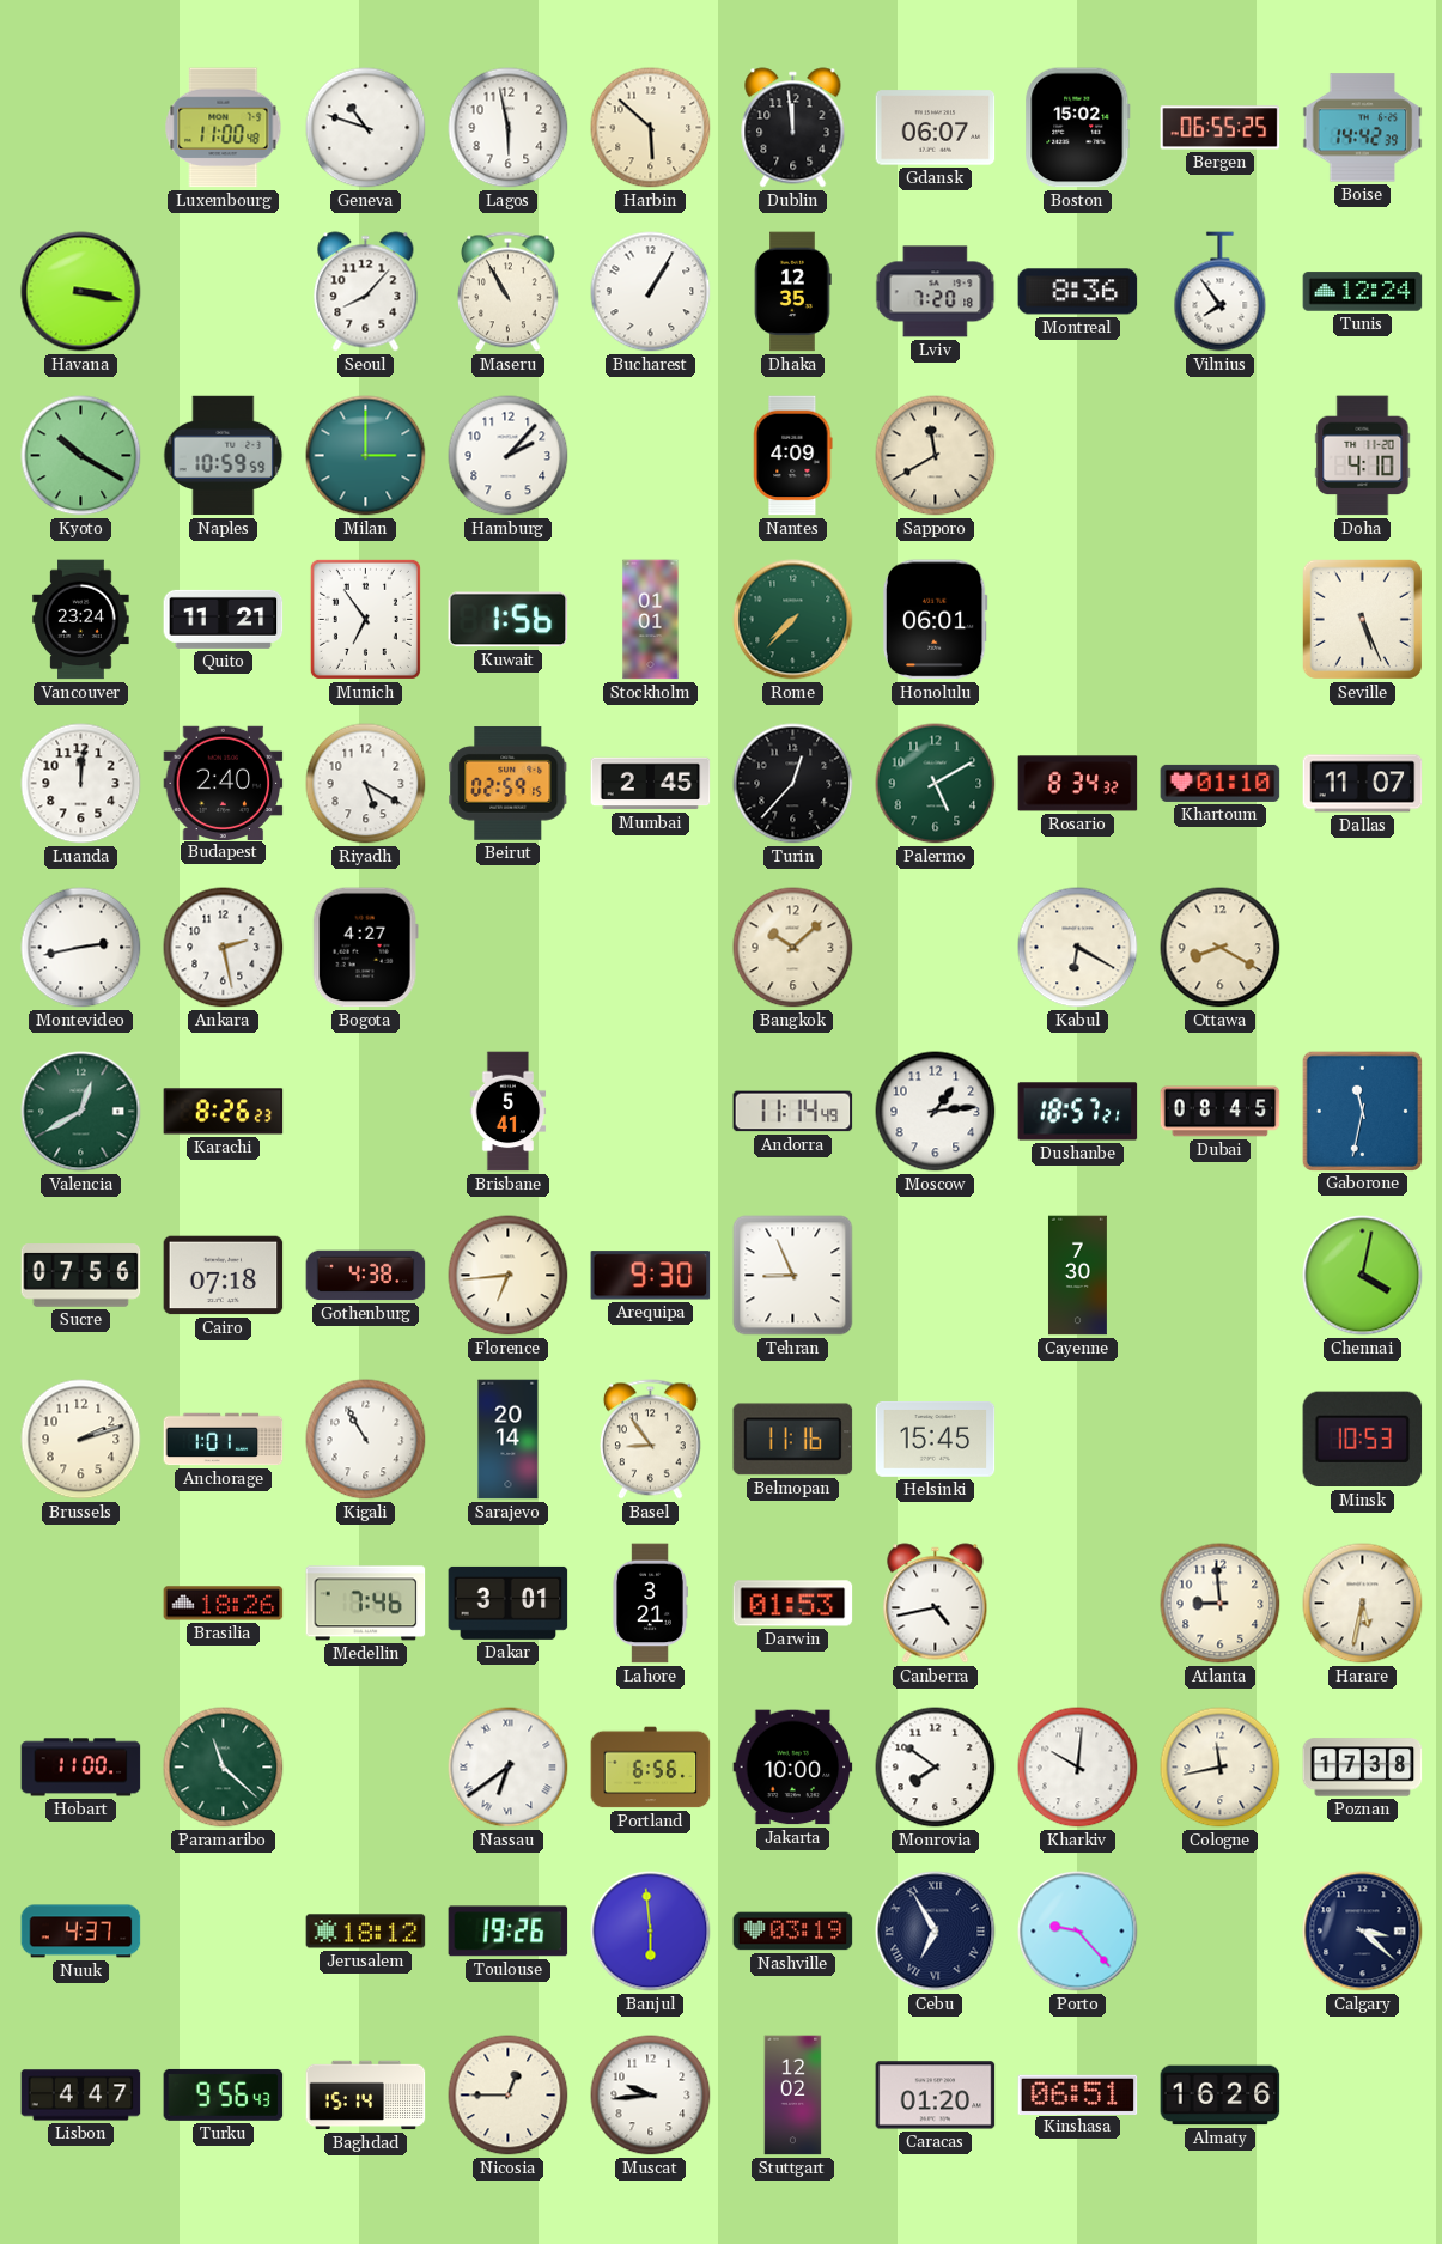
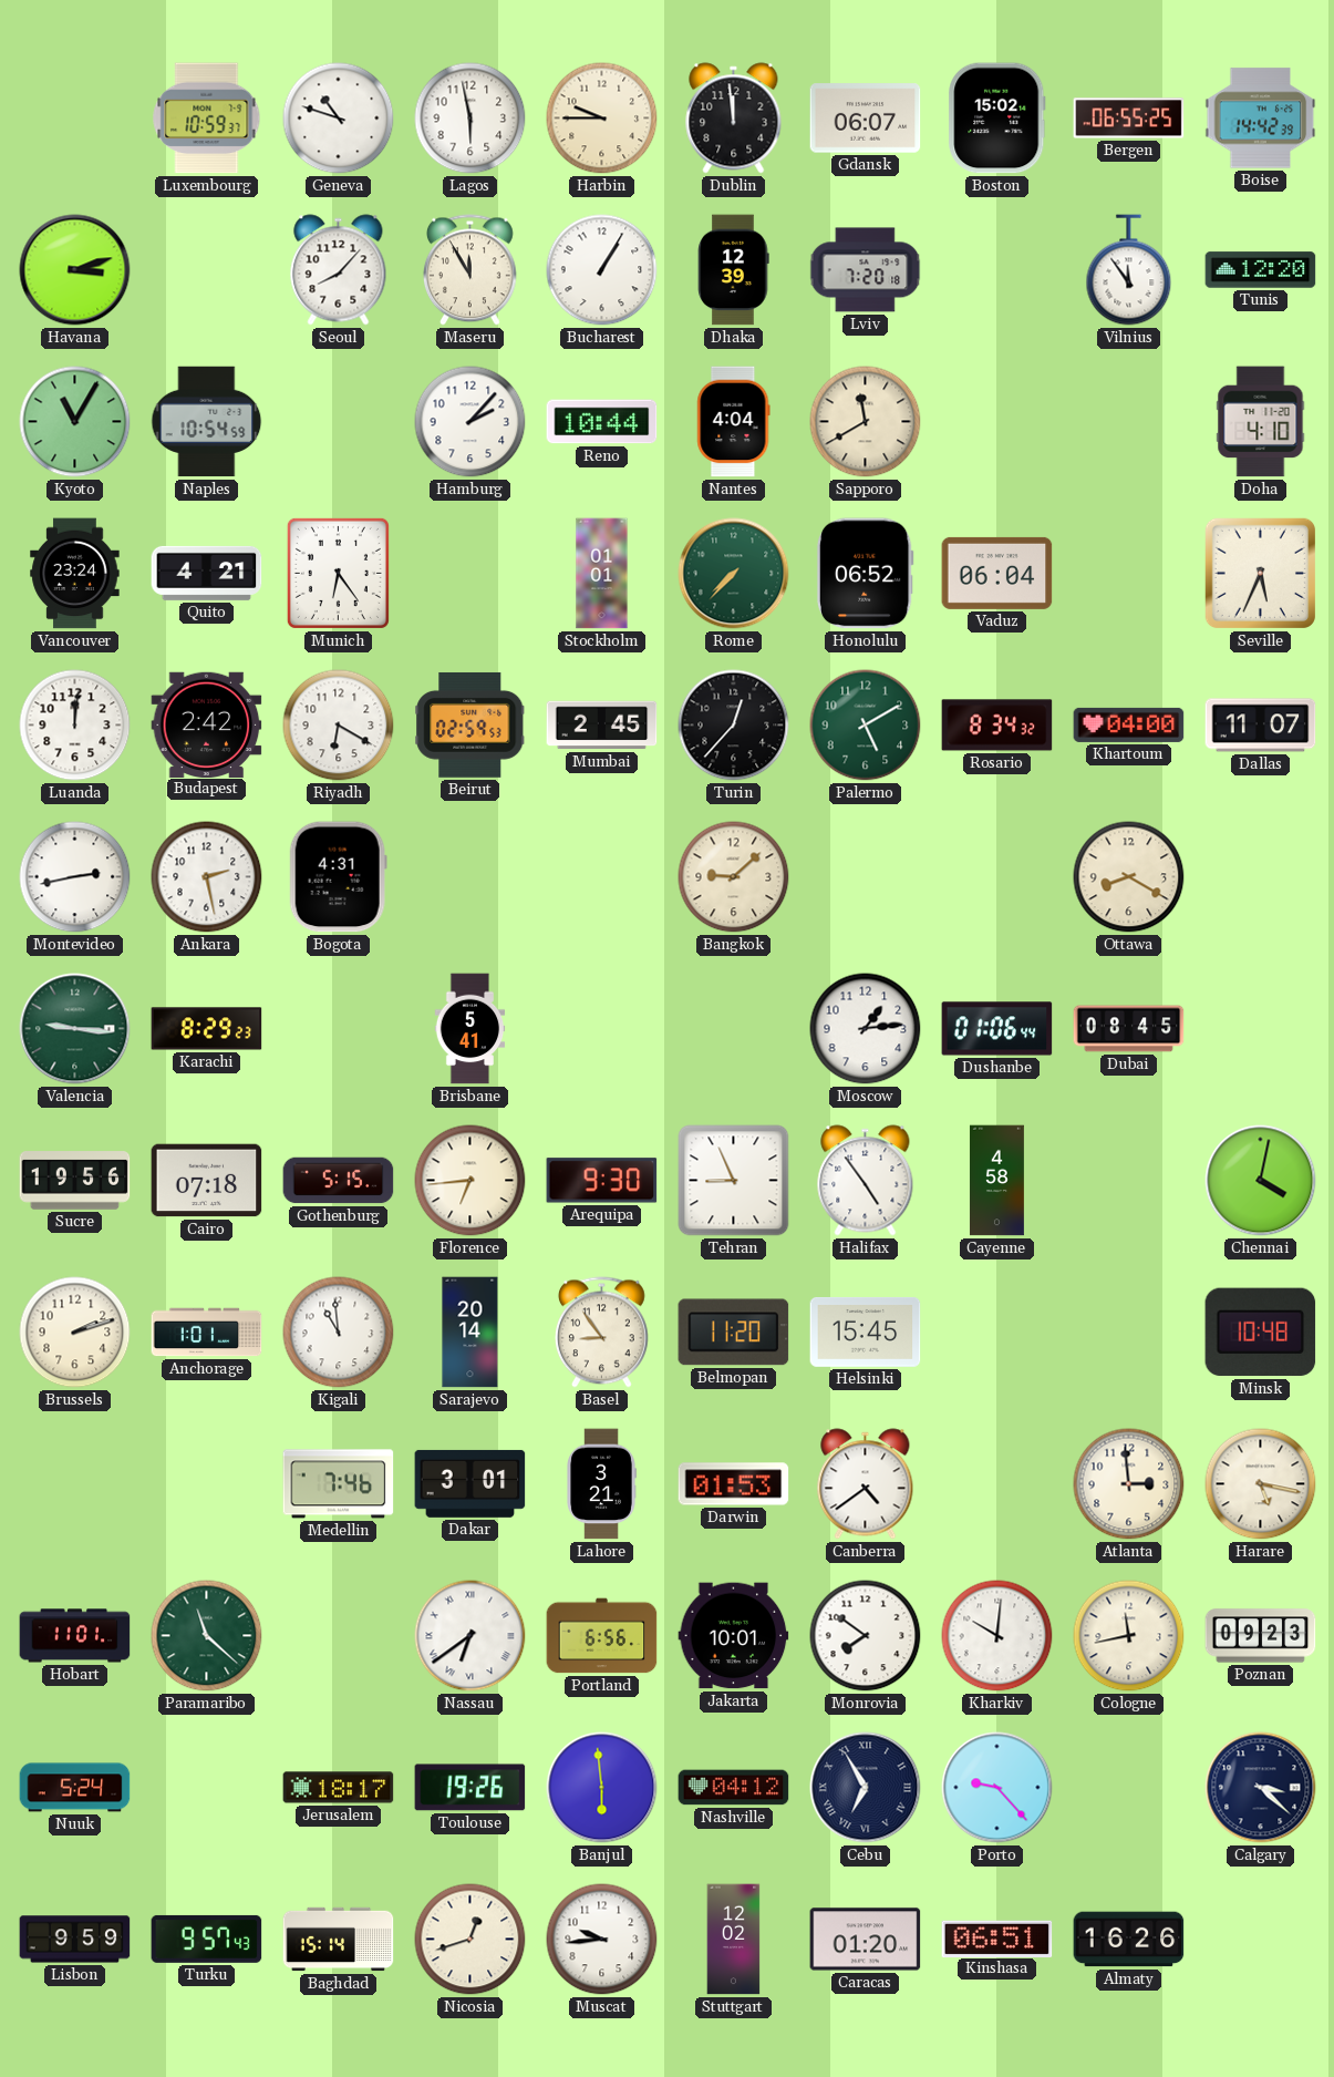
Luxembourg: 11:00 -> 10:59 (207, 119)
Harbin: 5:52 -> 9:45 (602, 119)
Havana: 3:17 -> 3:12 (75, 270)
Maseru: 10:55 -> 11:55 (469, 270)
Dhaka: 12:35 -> 12:39 (734, 270)
Montreal: 8:36 -> none (1078, 292)
Vilnius: 7:54 -> 11:54 (1129, 270)
Tunis: 12:24 -> 12:20 (1261, 270)
Kyoto: 10:20 -> 11:05 (75, 422)
Naples: 10:59 -> 10:54 (207, 422)
Milan: 3:00 -> none (366, 456)
Reno: none -> 10:44 (602, 422)
Nantes: 4:09 -> 4:04 (734, 422)
Quito: 11:21 -> 4:21 (207, 573)
Munich: 6:54 -> 6:24 (338, 573)
Kuwait: 1:56 -> none (509, 620)
Honolulu: 06:01 -> 06:52 (865, 574)
Vaduz: none -> 06:04 (997, 573)
Seville: 5:26 -> 5:34 (1260, 573)
Budapest: 2:40 -> 2:42 (207, 724)
Riyadh: 5:20 -> 6:20 (339, 726)
Beirut: 02:59:15 -> 02:59:53 (470, 726)
Khartoum: 01:10 -> 04:00 (1129, 724)
Bogota: 4:27 -> 4:31 (338, 877)
Bangkok: 10:08 -> 9:08 (734, 877)
Kabul: 6:20 -> none (1078, 948)
Valencia: 12:40 -> 9:16 (75, 1029)
Karachi: 8:26 -> 8:29 (207, 1029)
Andorra: 11:14 -> none (793, 1112)
Dushanbe: 18:57 -> 01:06 (997, 1029)
Gaborone: 11:32 -> none (1362, 1111)
Sucre: 07:56 -> 19:56 (75, 1181)
Gothenburg: 4:38 -> 5:15 (339, 1181)
Halifax: none -> 4:54 (866, 1181)
Cayenne: 7:30 -> 4:58 (996, 1181)
Kigali: 10:55 -> 10:59 (339, 1333)
Belmopan: 11:16 -> 11:20 (734, 1333)
Minsk: 10:53 -> 10:48 (1261, 1333)
Brasilia: 18:26 -> none (224, 1604)
Canberra: 4:43 -> 4:39 (866, 1484)
Atlanta: 8:59 -> 2:59 (1129, 1484)
Harare: 5:32 -> 5:17 (1261, 1484)
Hobart: 11:00 -> 11:01 (75, 1636)
Jakarta: 10:00 -> 10:01 (734, 1636)
Poznan: 17:38 -> 09:23 (1261, 1636)
Nuuk: 4:37 -> 5:24 (75, 1788)
Jerusalem: 18:12 -> 18:17 (339, 1788)
Nashville: 03:19 -> 04:12 (734, 1788)
Lisbon: 4:47 -> 9:59 (75, 1940)
Turku: 9:56 -> 9:57 (207, 1939)
Nicosia: 12:45 -> 12:42 (470, 1940)
